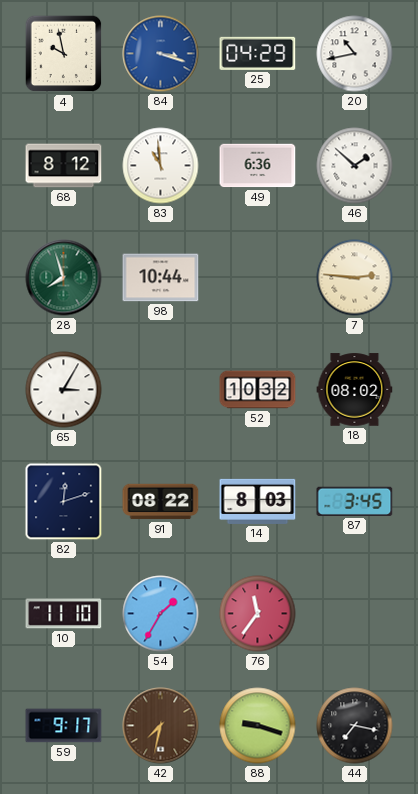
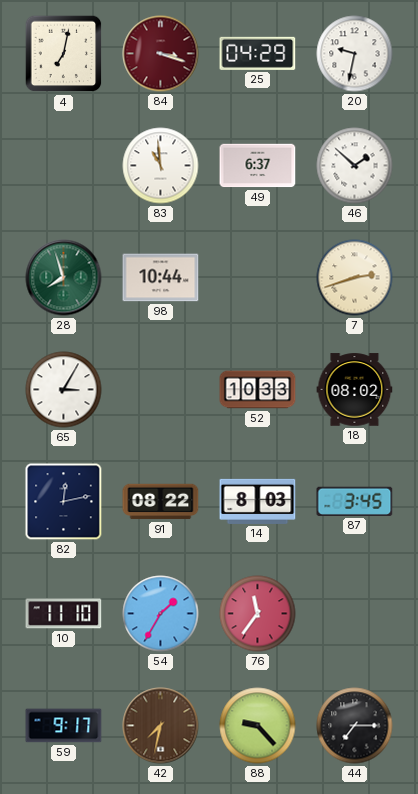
4: 9:58 -> 7:02 (64, 54)
84 dial: blue -> burgundy (161, 54)
20: 10:43 -> 9:32 (355, 54)
68: 8:12 -> none (64, 166)
49: 6:36 -> 6:37 (258, 166)
7: 2:46 -> 2:42 (355, 278)
52: 10:32 -> 10:33 (258, 390)
82: 12:12 -> 12:13 (64, 502)
88: 9:18 -> 9:23 (258, 726)
44: 7:17 -> 7:15 (355, 726)
